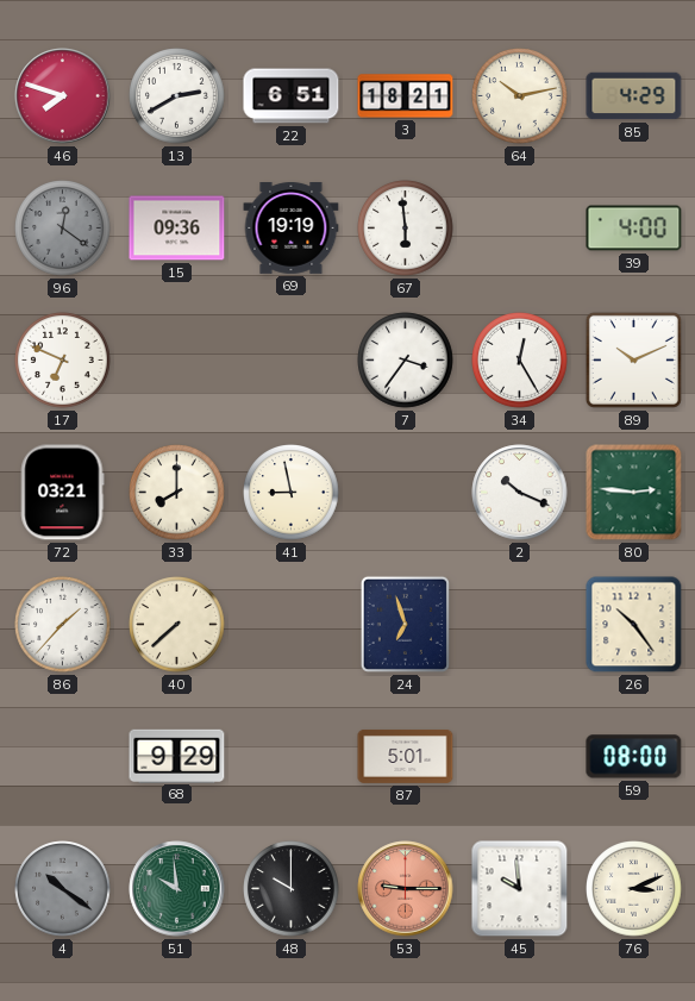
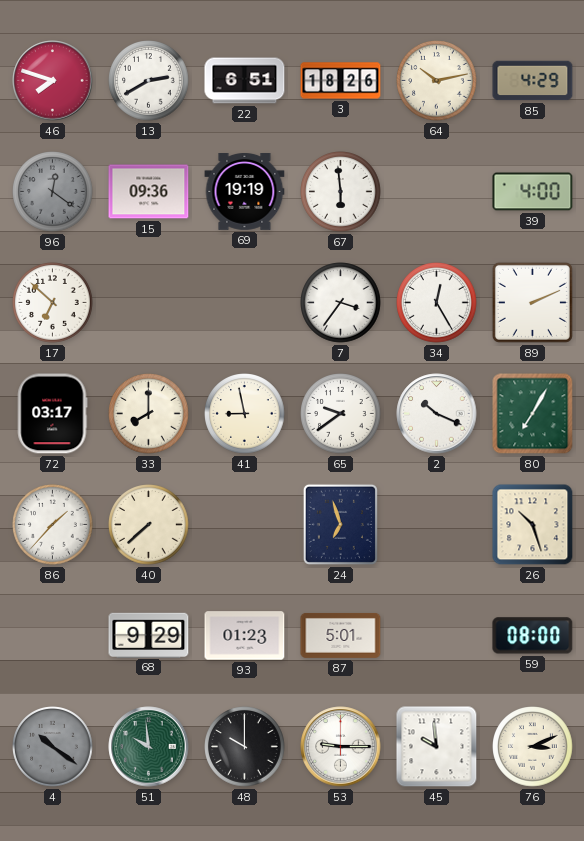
3: 18:21 -> 18:26 (341, 81)
17: 6:49 -> 6:52 (53, 303)
89: 10:11 -> 2:11 (532, 302)
72: 03:21 -> 03:17 (52, 414)
65: none -> 9:39 (341, 414)
80: 2:46 -> 7:05 (533, 414)
26: 10:24 -> 10:27 (533, 525)
93: none -> 01:23 (245, 636)
53 dial: salmon -> white (341, 747)
